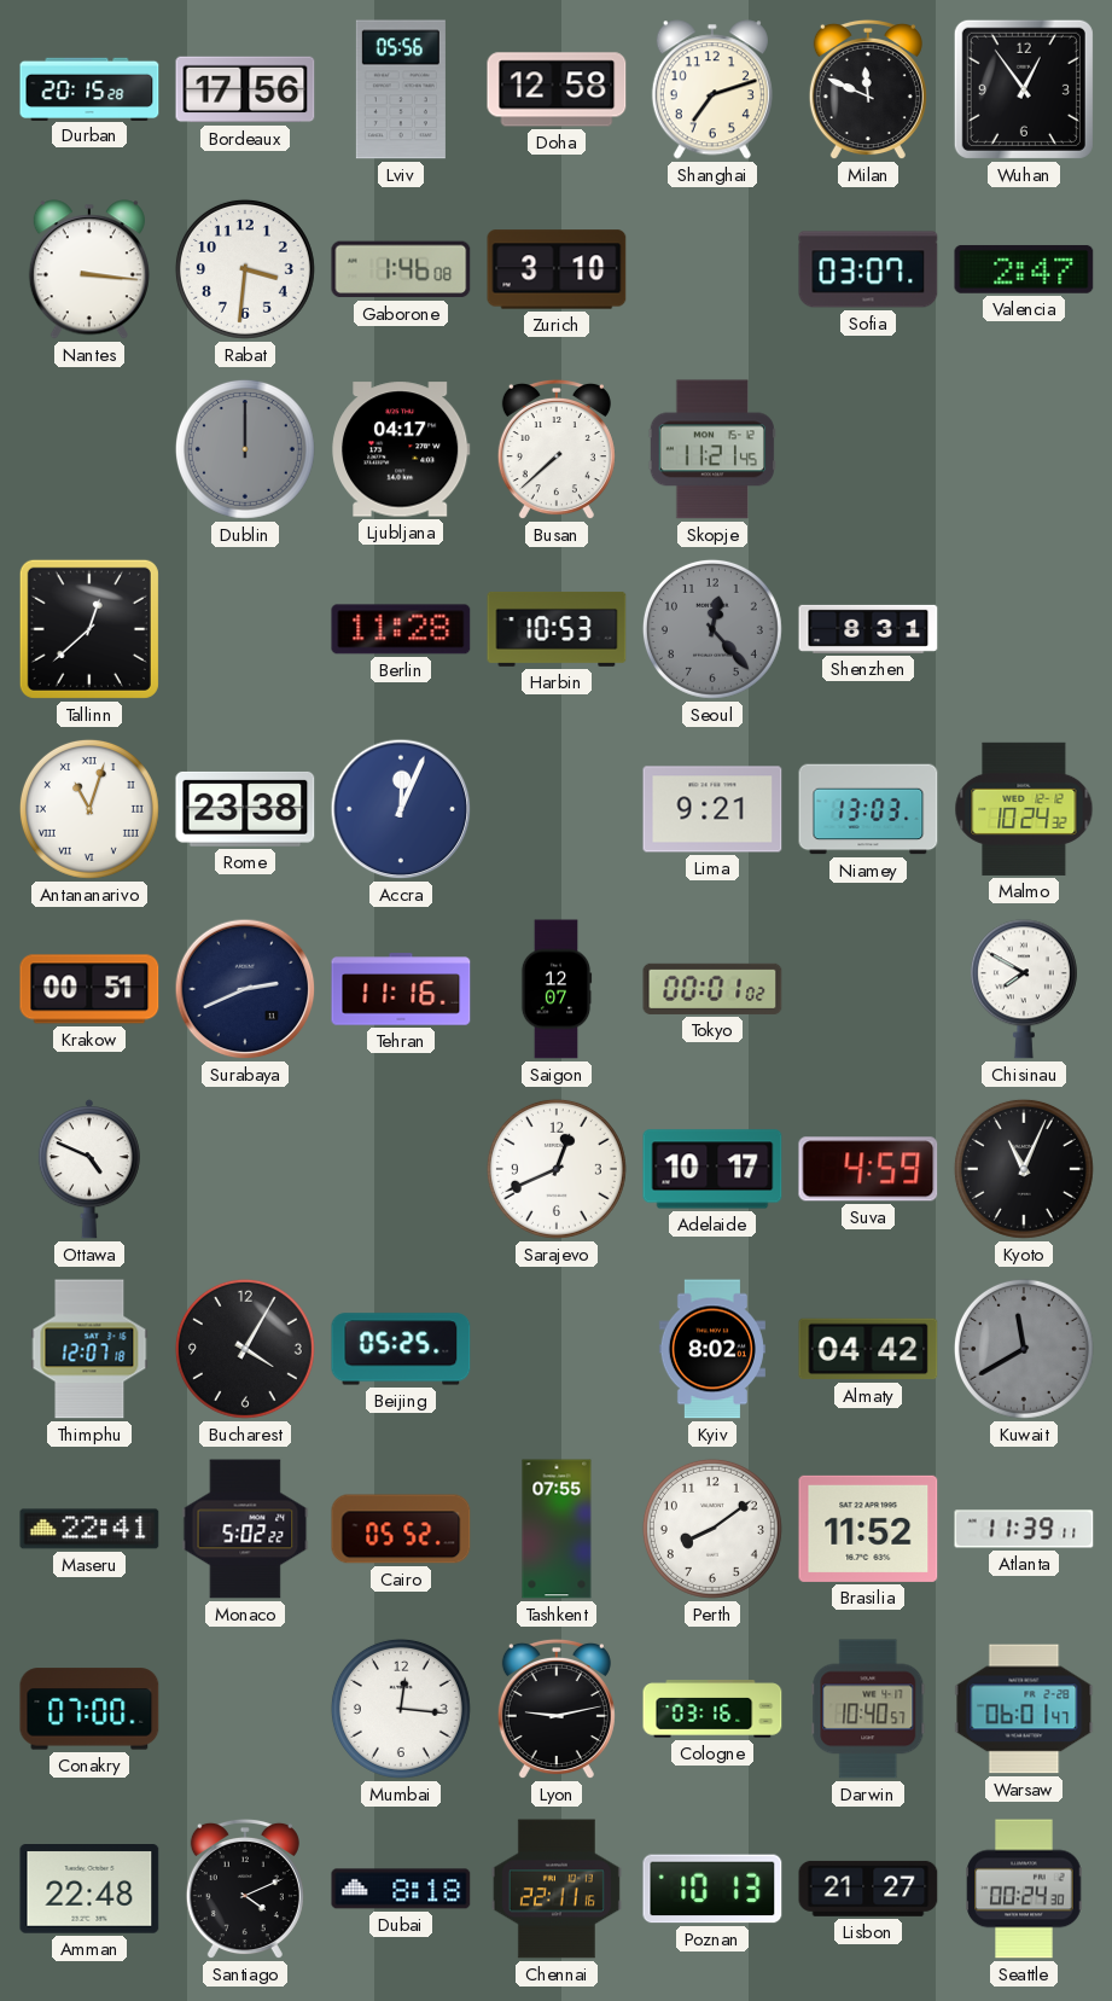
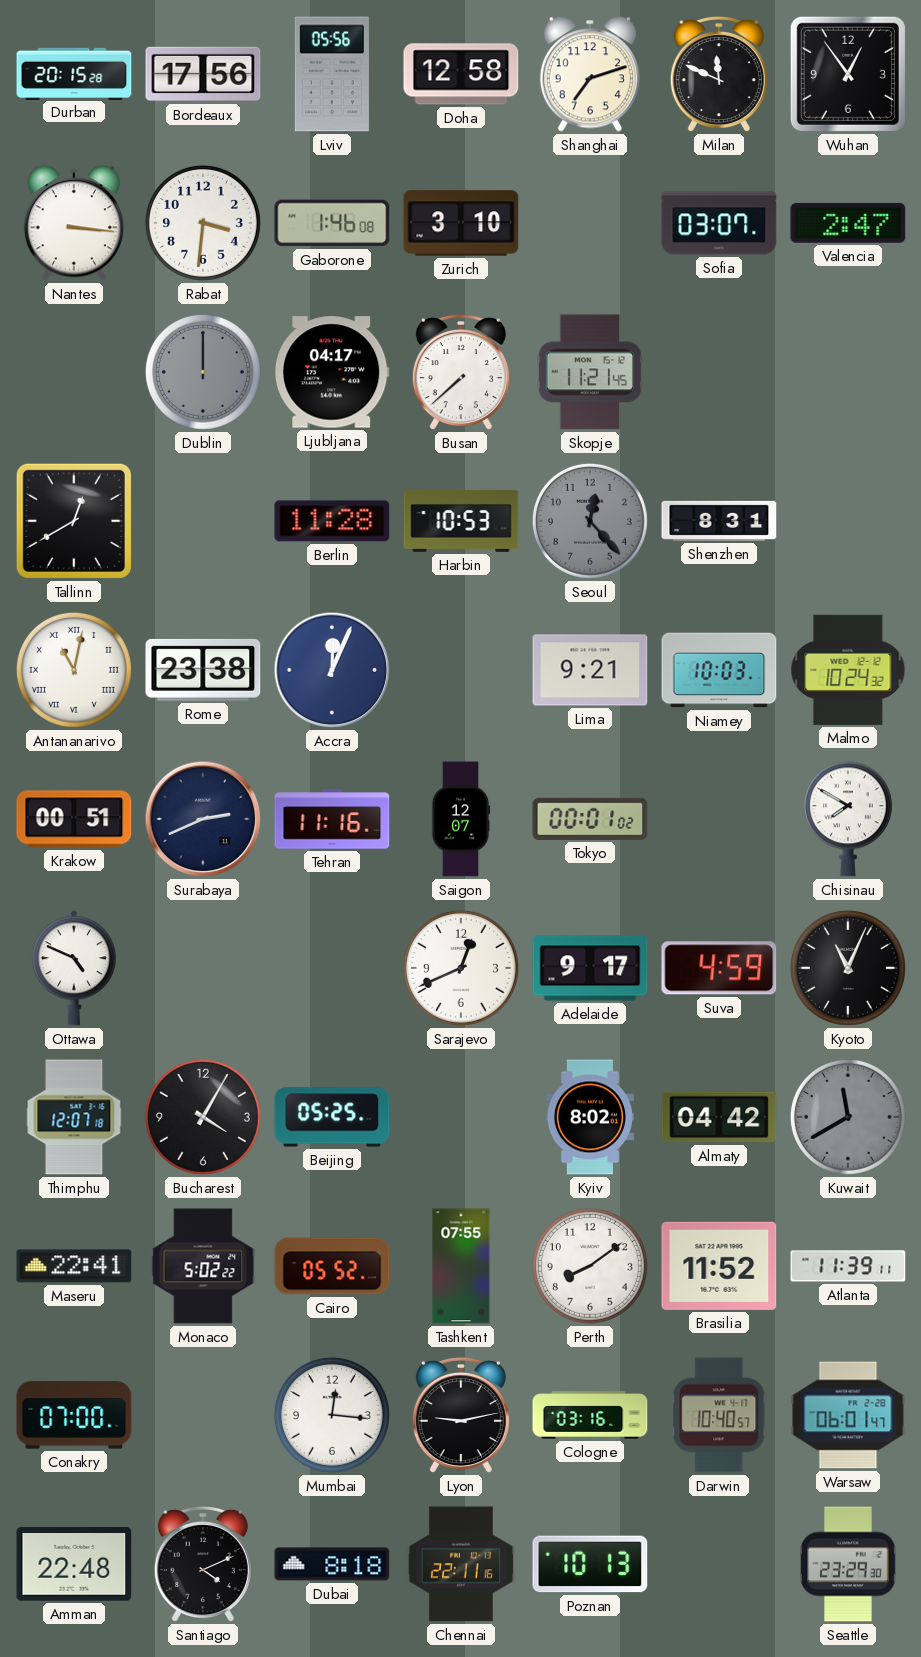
Tallinn: 12:38 -> 12:40 (74, 521)
Antananarivo: 11:03 -> 11:02 (74, 670)
Niamey: 13:03 -> 10:03 (719, 670)
Adelaide: 10:17 -> 9:17 (590, 968)
Lisbon: 21:27 -> none (868, 1889)
Seattle: 00:24 -> 23:29 (848, 1564)
